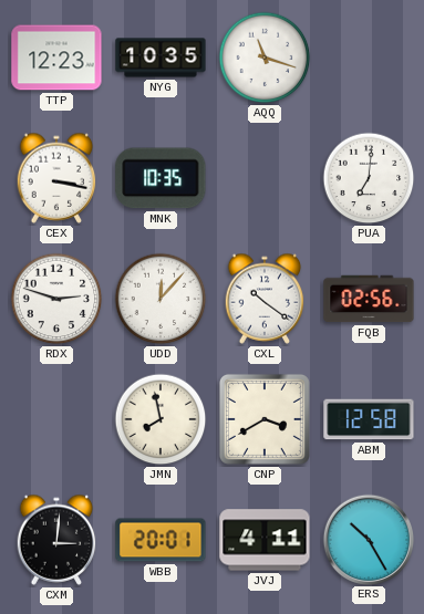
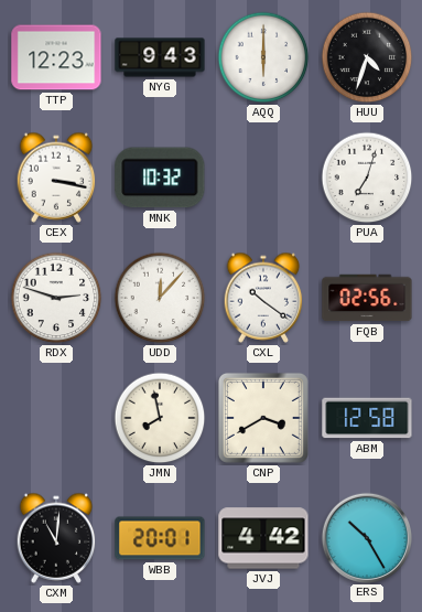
NYG: 10:35 -> 9:43 (160, 57)
AQQ: 11:18 -> 6:00 (263, 57)
HUU: none -> 4:33 (367, 57)
MNK: 10:35 -> 10:32 (160, 178)
PUA: 7:01 -> 7:03 (367, 178)
CXM: 3:01 -> 11:01 (56, 538)
JVJ: 4:11 -> 4:42 (263, 538)
